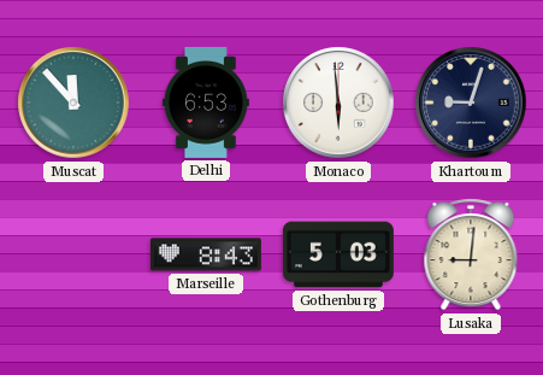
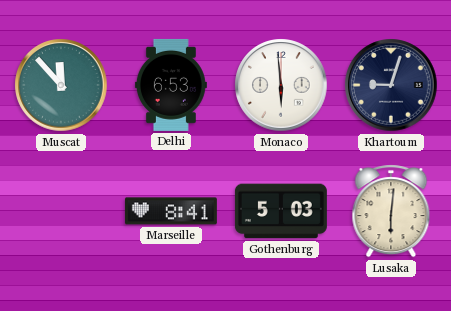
Marseille: 8:43 -> 8:41 (171, 211)
Lusaka: 9:01 -> 6:01 (391, 211)
